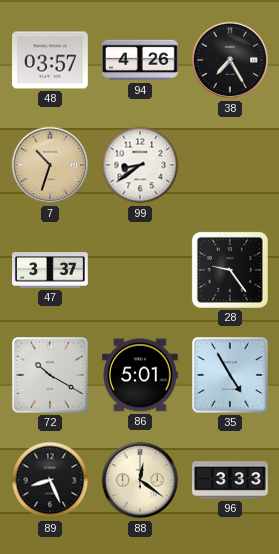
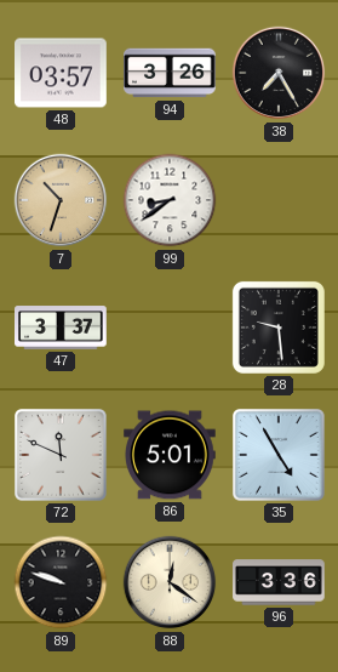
94: 4:26 -> 3:26 (171, 73)
28: 9:24 -> 9:29 (279, 328)
72: 10:20 -> 11:49 (62, 456)
89: 8:26 -> 9:48 (61, 582)
96: 3:33 -> 3:36 (279, 582)
